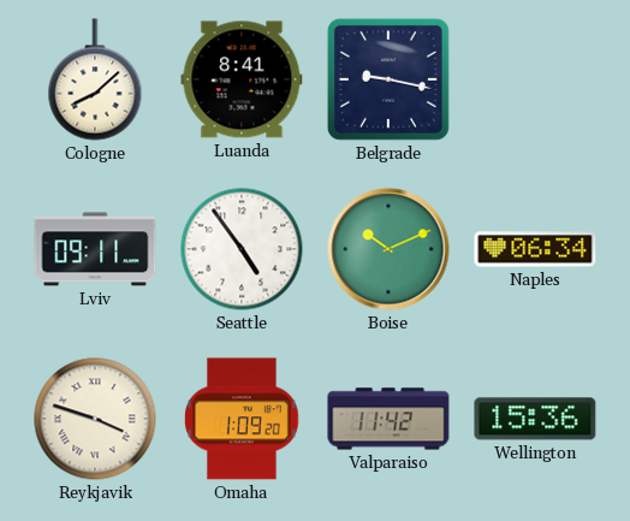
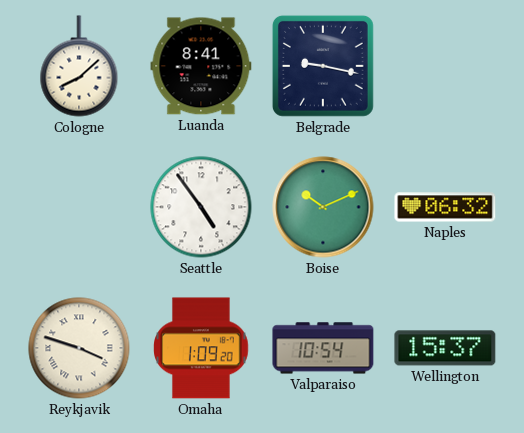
Lviv: 09:11 -> none (95, 249)
Naples: 06:34 -> 06:32 (445, 207)
Valparaiso: 11:42 -> 10:54 (323, 348)
Wellington: 15:36 -> 15:37 (445, 348)
